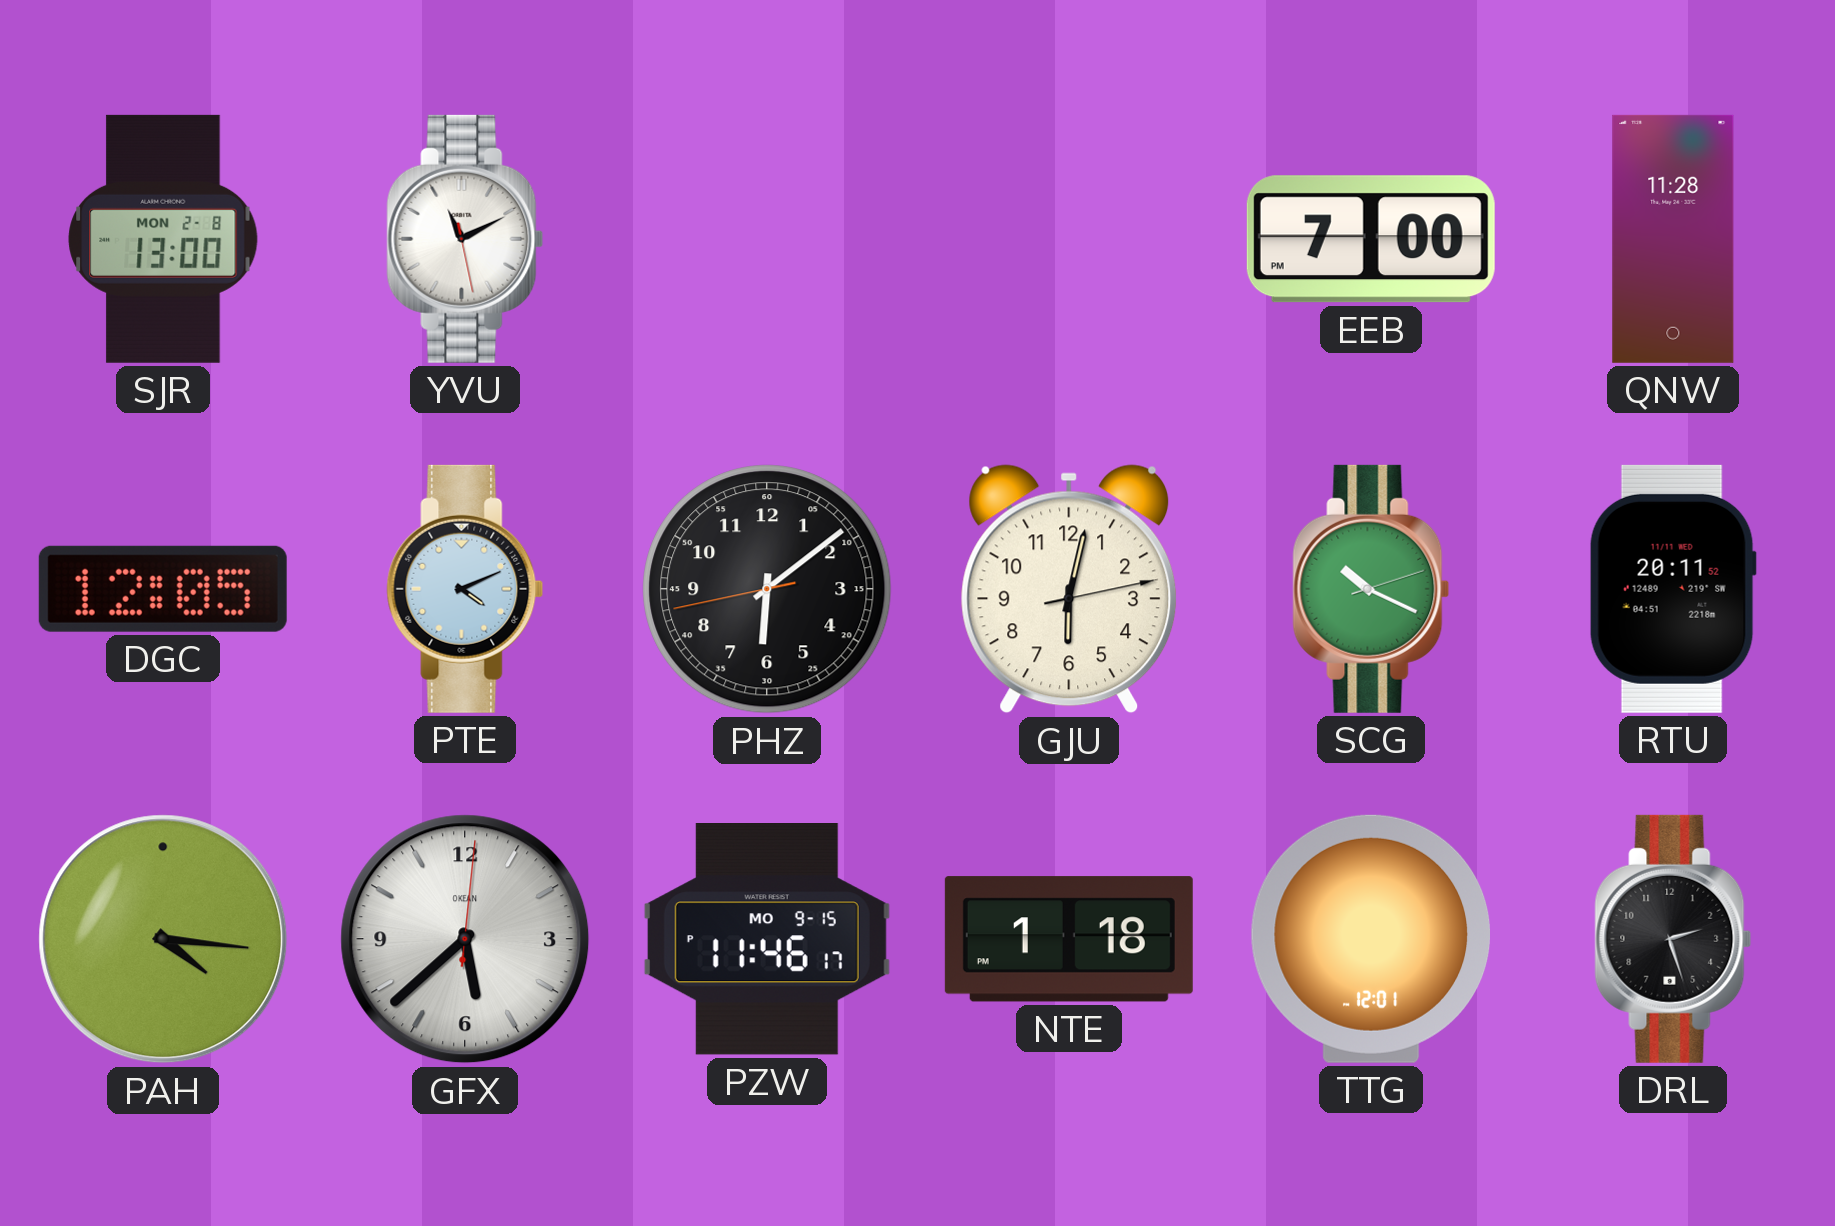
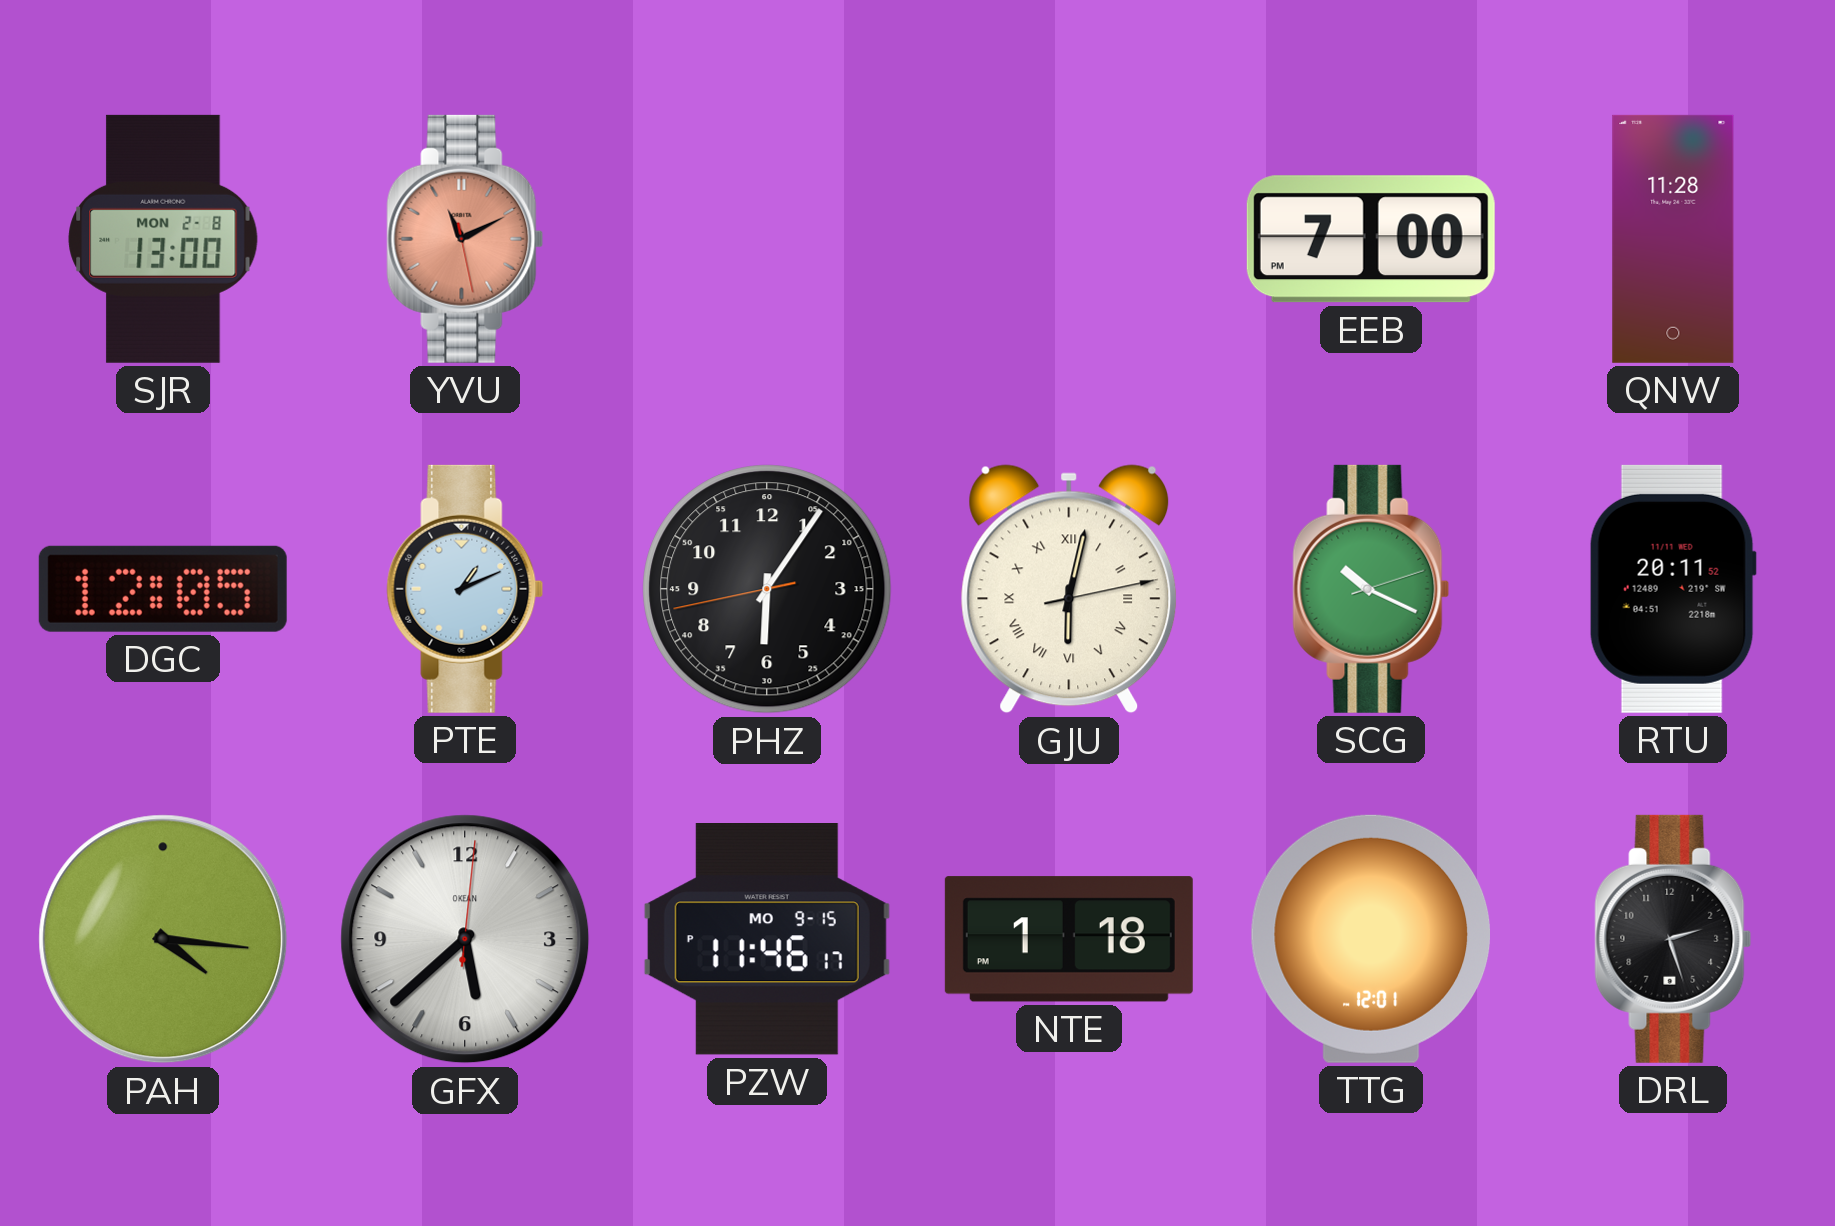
YVU dial: white -> salmon (465, 239)
PTE: 4:11 -> 1:11 (465, 589)
PHZ: 6:08 -> 6:05 (767, 589)
GJU numerals: Arabic -> Roman (1069, 589)
